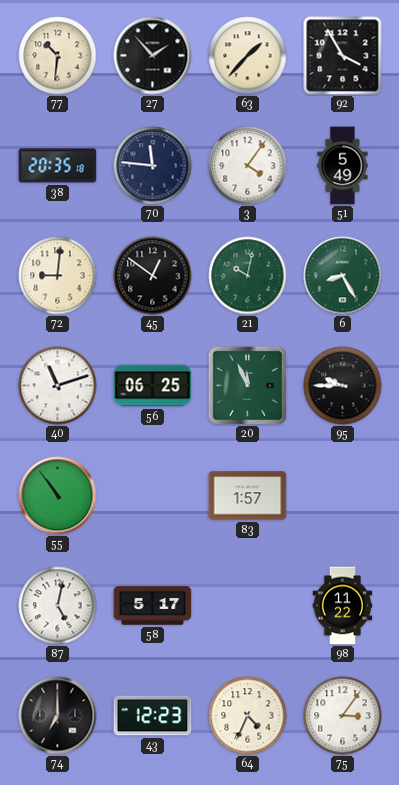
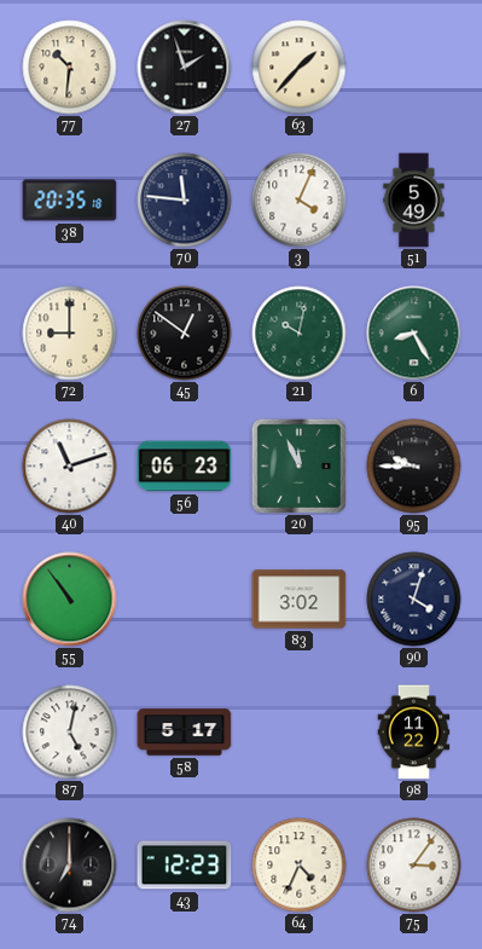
27: 1:53 -> 1:57 (185, 68)
92: 3:55 -> none (343, 56)
3: 4:06 -> 4:04 (300, 201)
72: 9:01 -> 9:00 (70, 334)
56: 06:25 -> 06:23 (185, 467)
83: 1:57 -> 3:02 (300, 600)
90: none -> 4:03 (414, 600)
